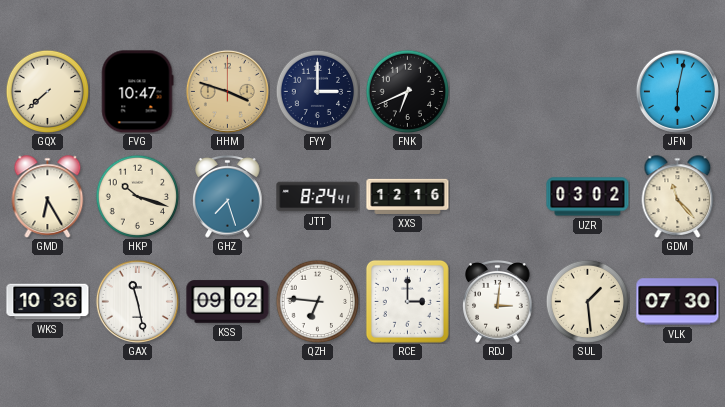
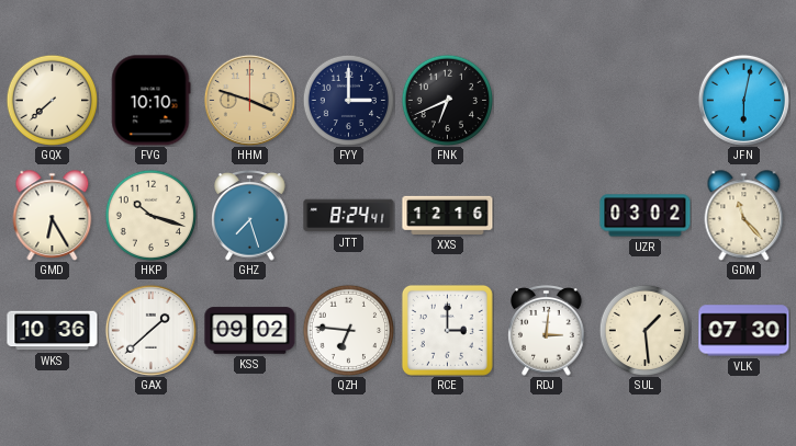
FVG: 10:47 -> 10:10 (150, 101)
GAX: 11:28 -> 1:38 (150, 330)
